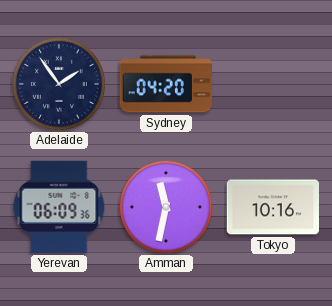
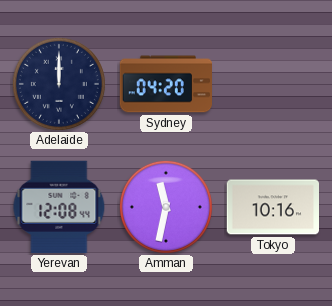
Adelaide: 1:54 -> 12:00 (59, 84)
Yerevan: 06:09 -> 12:08 (59, 207)
